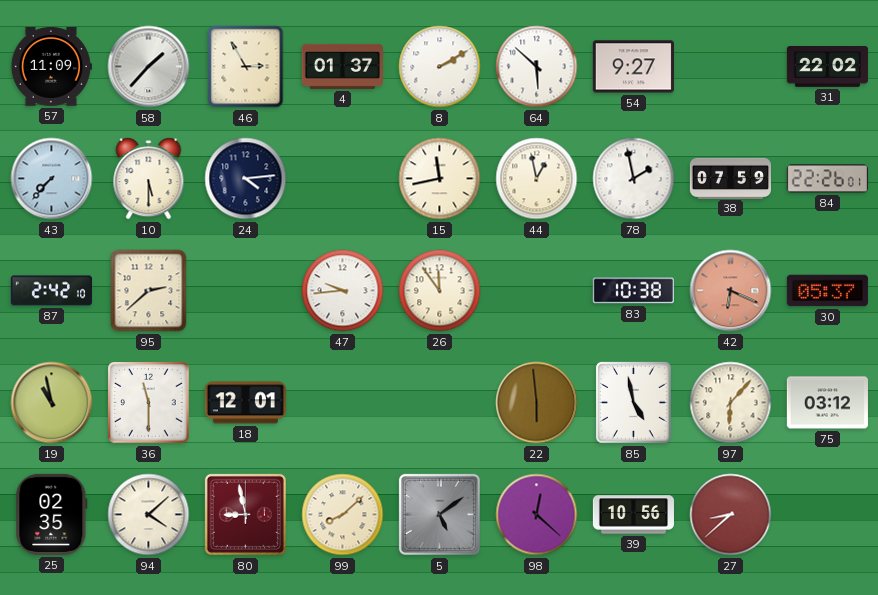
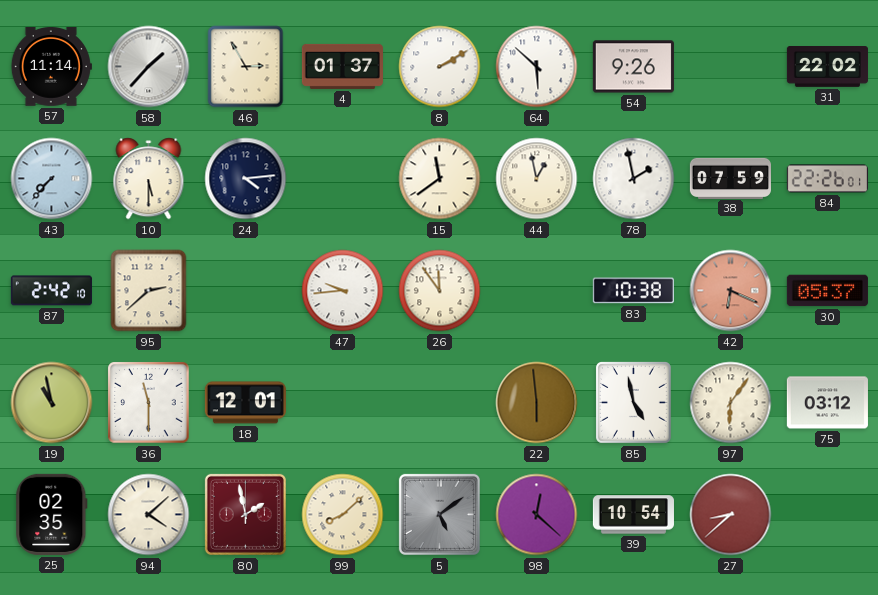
57: 11:09 -> 11:14 (51, 66)
54: 9:27 -> 9:26 (633, 67)
15: 11:43 -> 11:39 (440, 179)
97: 6:07 -> 6:06 (731, 403)
80: 8:58 -> 1:58 (245, 514)
39: 10:56 -> 10:54 (633, 515)
